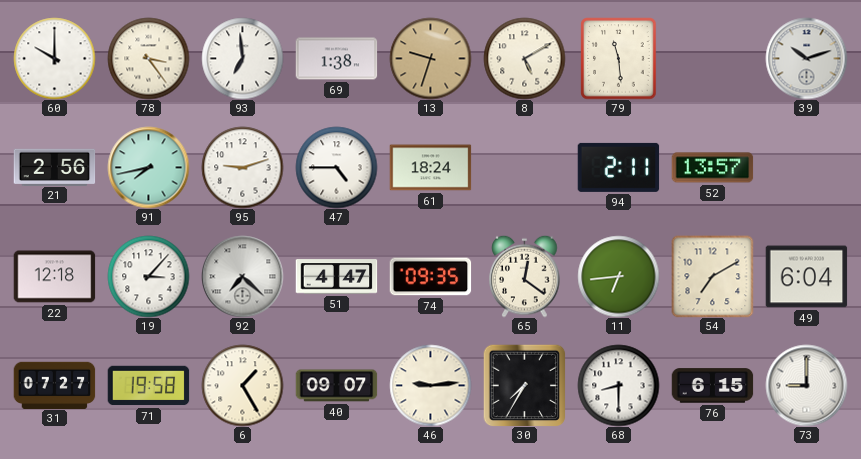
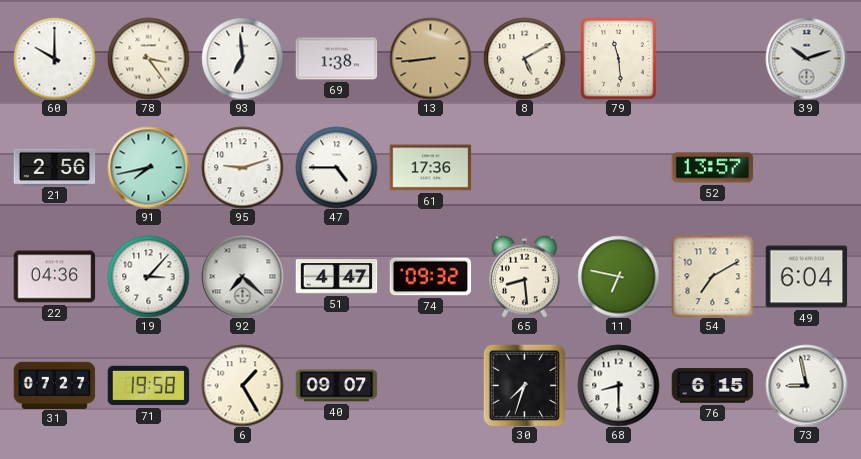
13: 9:33 -> 8:44 (430, 58)
61: 18:24 -> 17:36 (430, 168)
94: 2:11 -> none (618, 167)
22: 12:18 -> 04:36 (54, 277)
74: 09:35 -> 09:32 (430, 277)
65: 12:21 -> 8:29 (525, 276)
11: 6:44 -> 6:47 (618, 276)
46: 9:14 -> none (430, 385)
30: 7:35 -> 7:33 (524, 385)
73: 9:00 -> 8:58 (806, 385)
